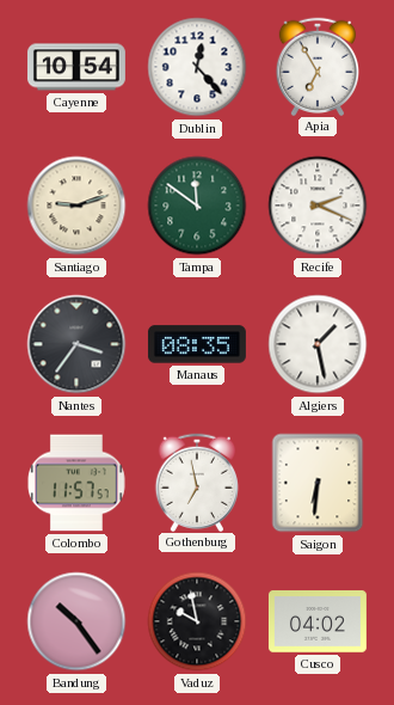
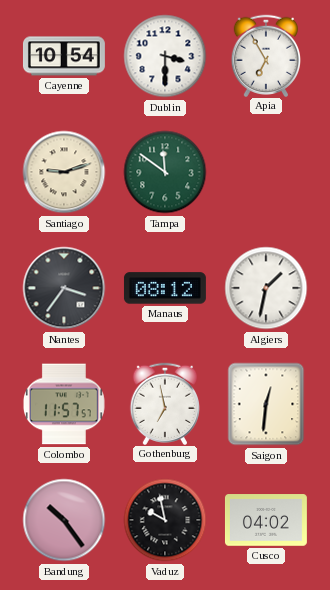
Dublin: 12:23 -> 3:30 (165, 56)
Recife: 2:19 -> none (318, 206)
Manaus: 08:35 -> 08:12 (165, 288)
Algiers: 1:28 -> 1:32 (266, 288)
Saigon: 6:31 -> 12:31 (266, 404)
